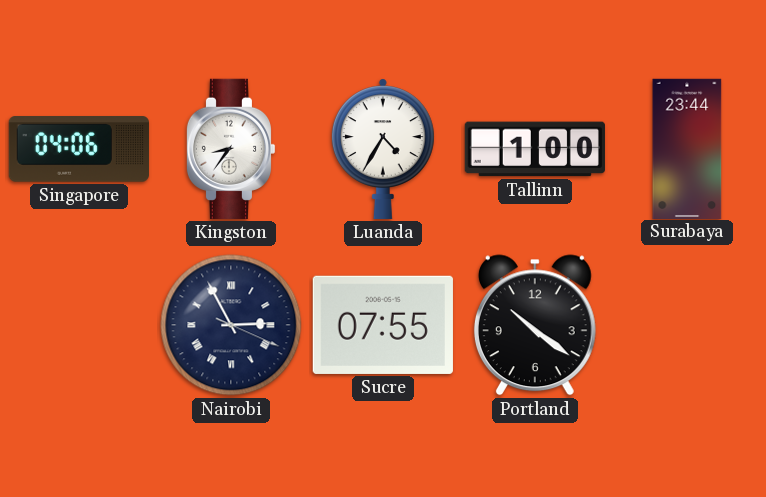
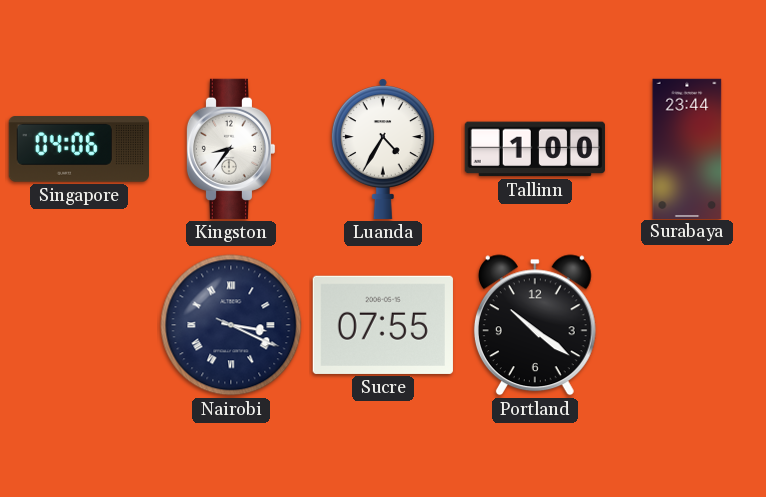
Nairobi: 2:55 -> 3:19 (231, 325)
